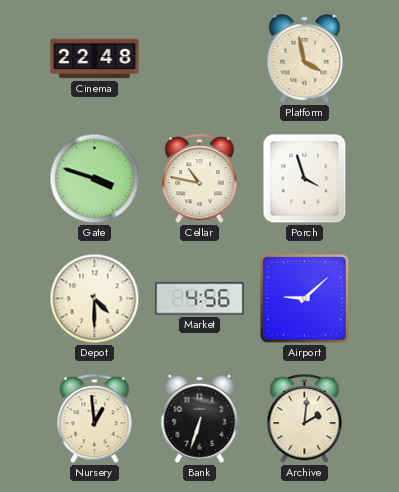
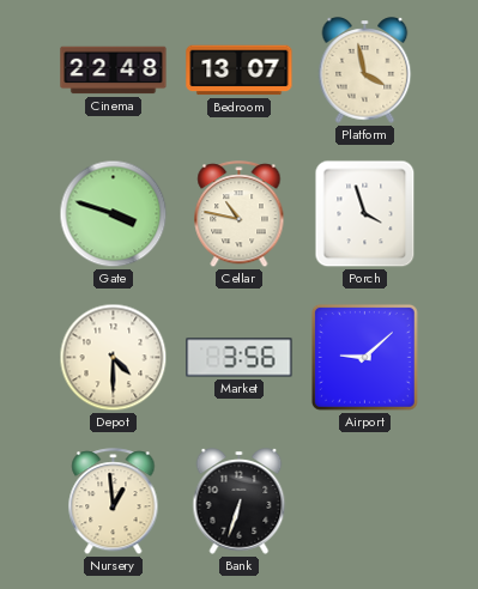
Bedroom: none -> 13:07 (240, 71)
Market: 4:56 -> 3:56 (240, 358)
Archive: 2:01 -> none (305, 419)
